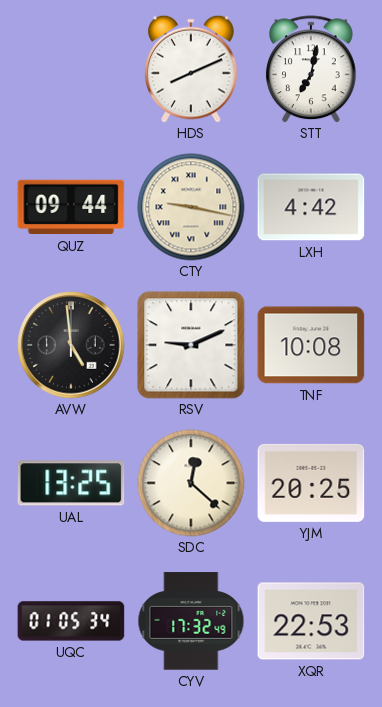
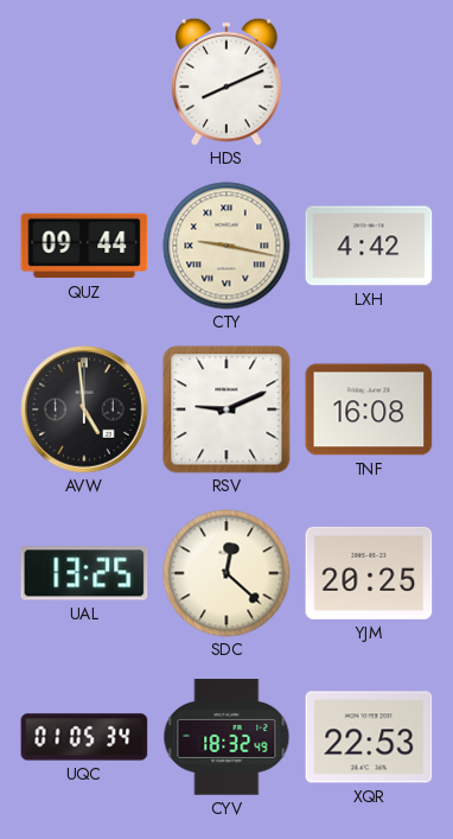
STT: 7:02 -> none (311, 69)
TNF: 10:08 -> 16:08 (369, 409)
CYV: 17:32 -> 18:32 (226, 737)
